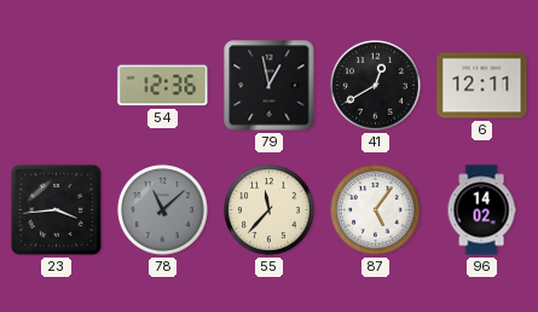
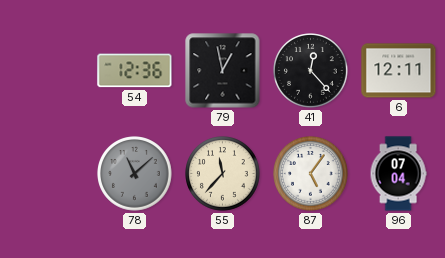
41: 12:40 -> 12:23 (311, 71)
23: 3:44 -> none (56, 209)
96: 14:02 -> 07:04 (398, 174)
